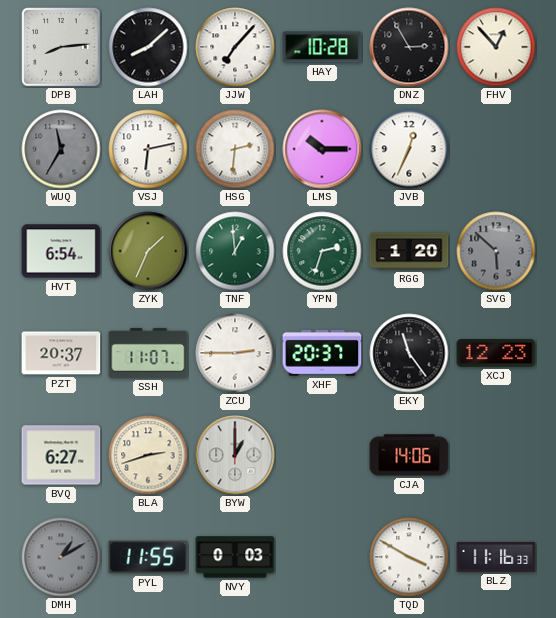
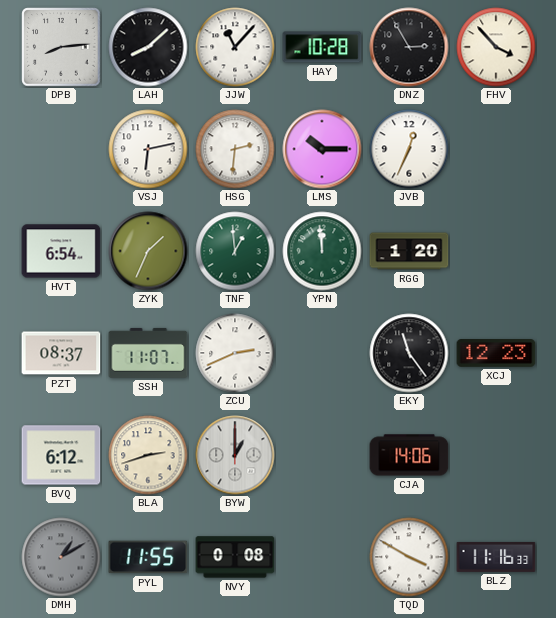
JJW: 7:07 -> 11:07 (235, 47)
FHV: 12:53 -> 3:53 (496, 47)
WUQ: 11:35 -> none (61, 149)
YPN: 2:33 -> 11:59 (322, 251)
SVG: 5:52 -> none (496, 251)
PZT: 20:37 -> 08:37 (61, 353)
ZCU: 2:45 -> 2:41 (235, 353)
XHF: 20:37 -> none (322, 353)
BVQ: 6:27 -> 6:12 (61, 455)
NVY: 0:03 -> 0:08 (235, 557)
